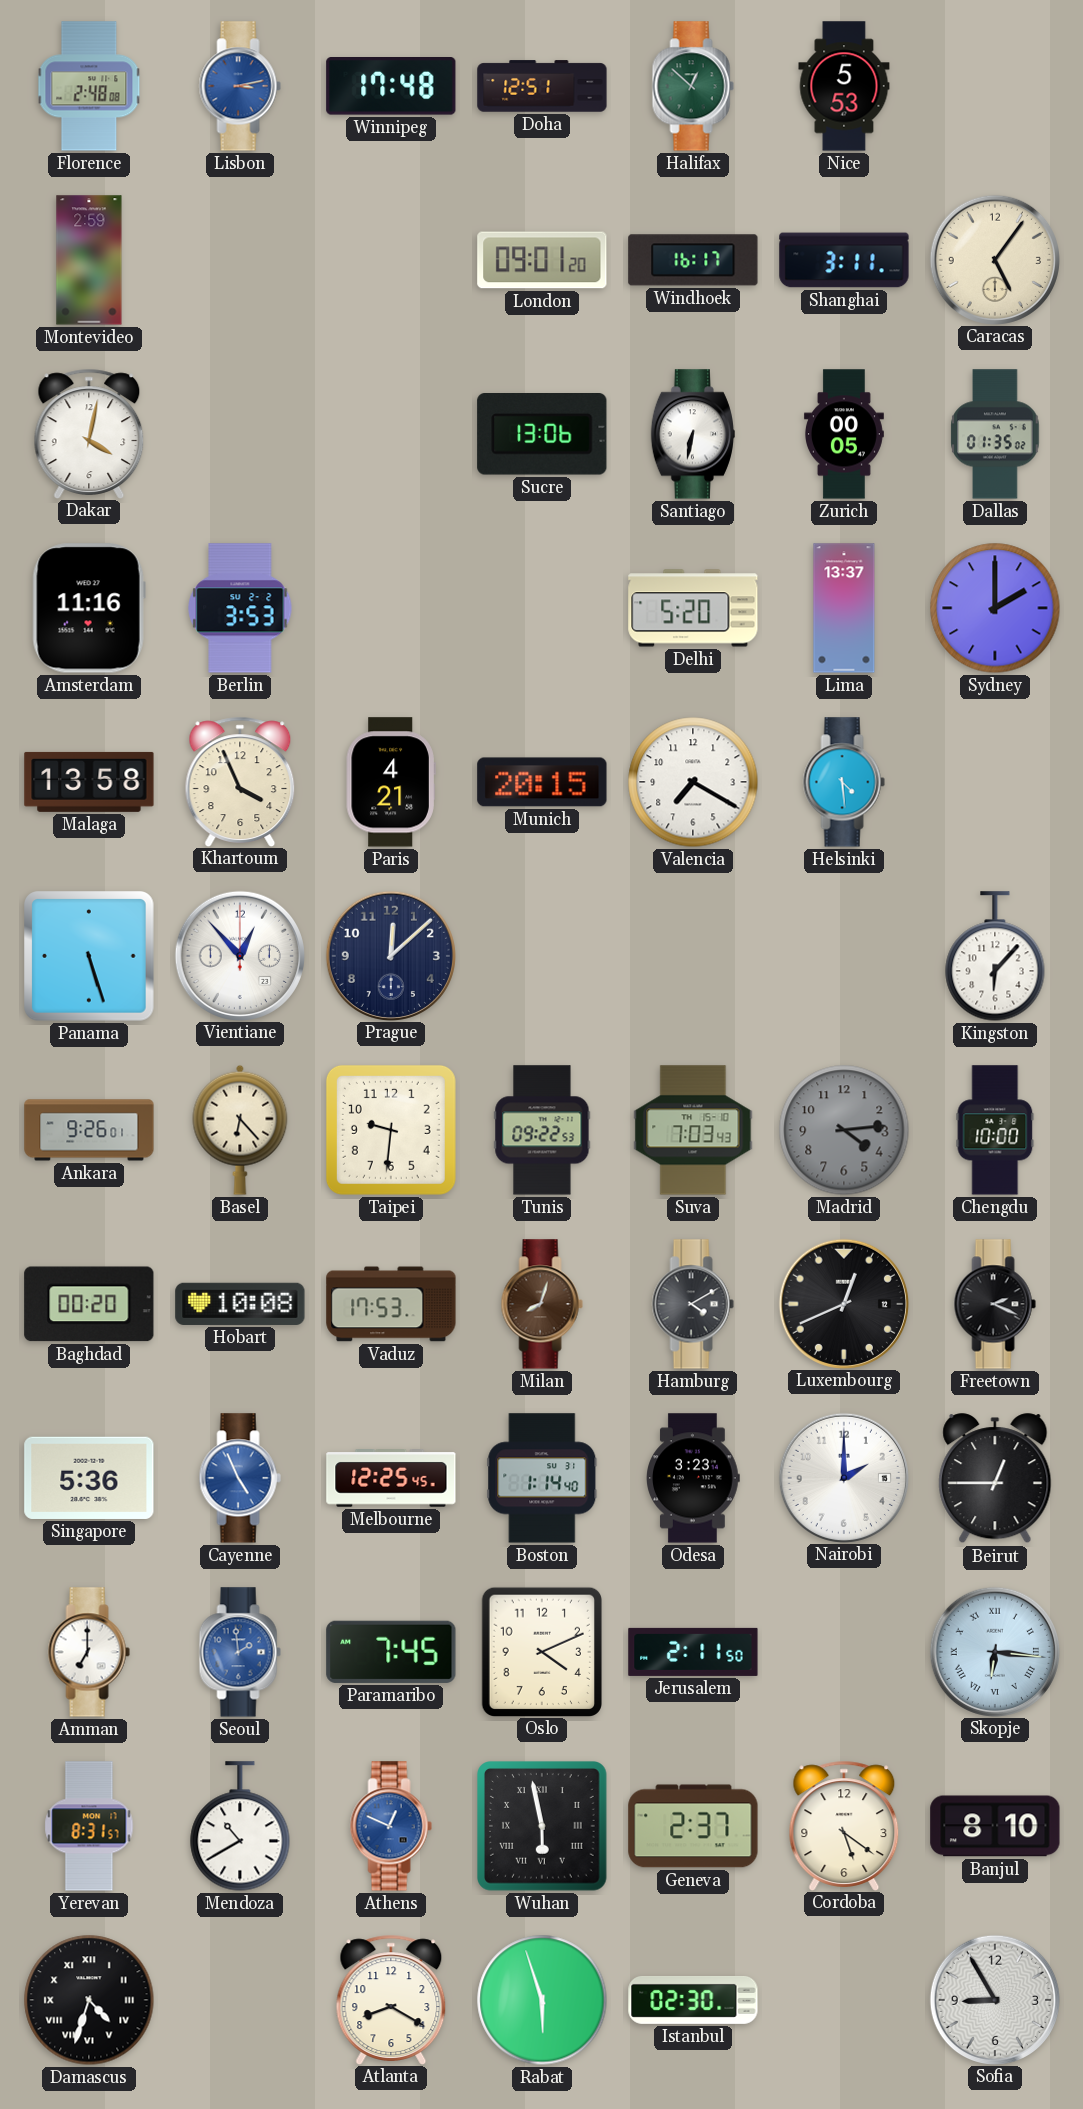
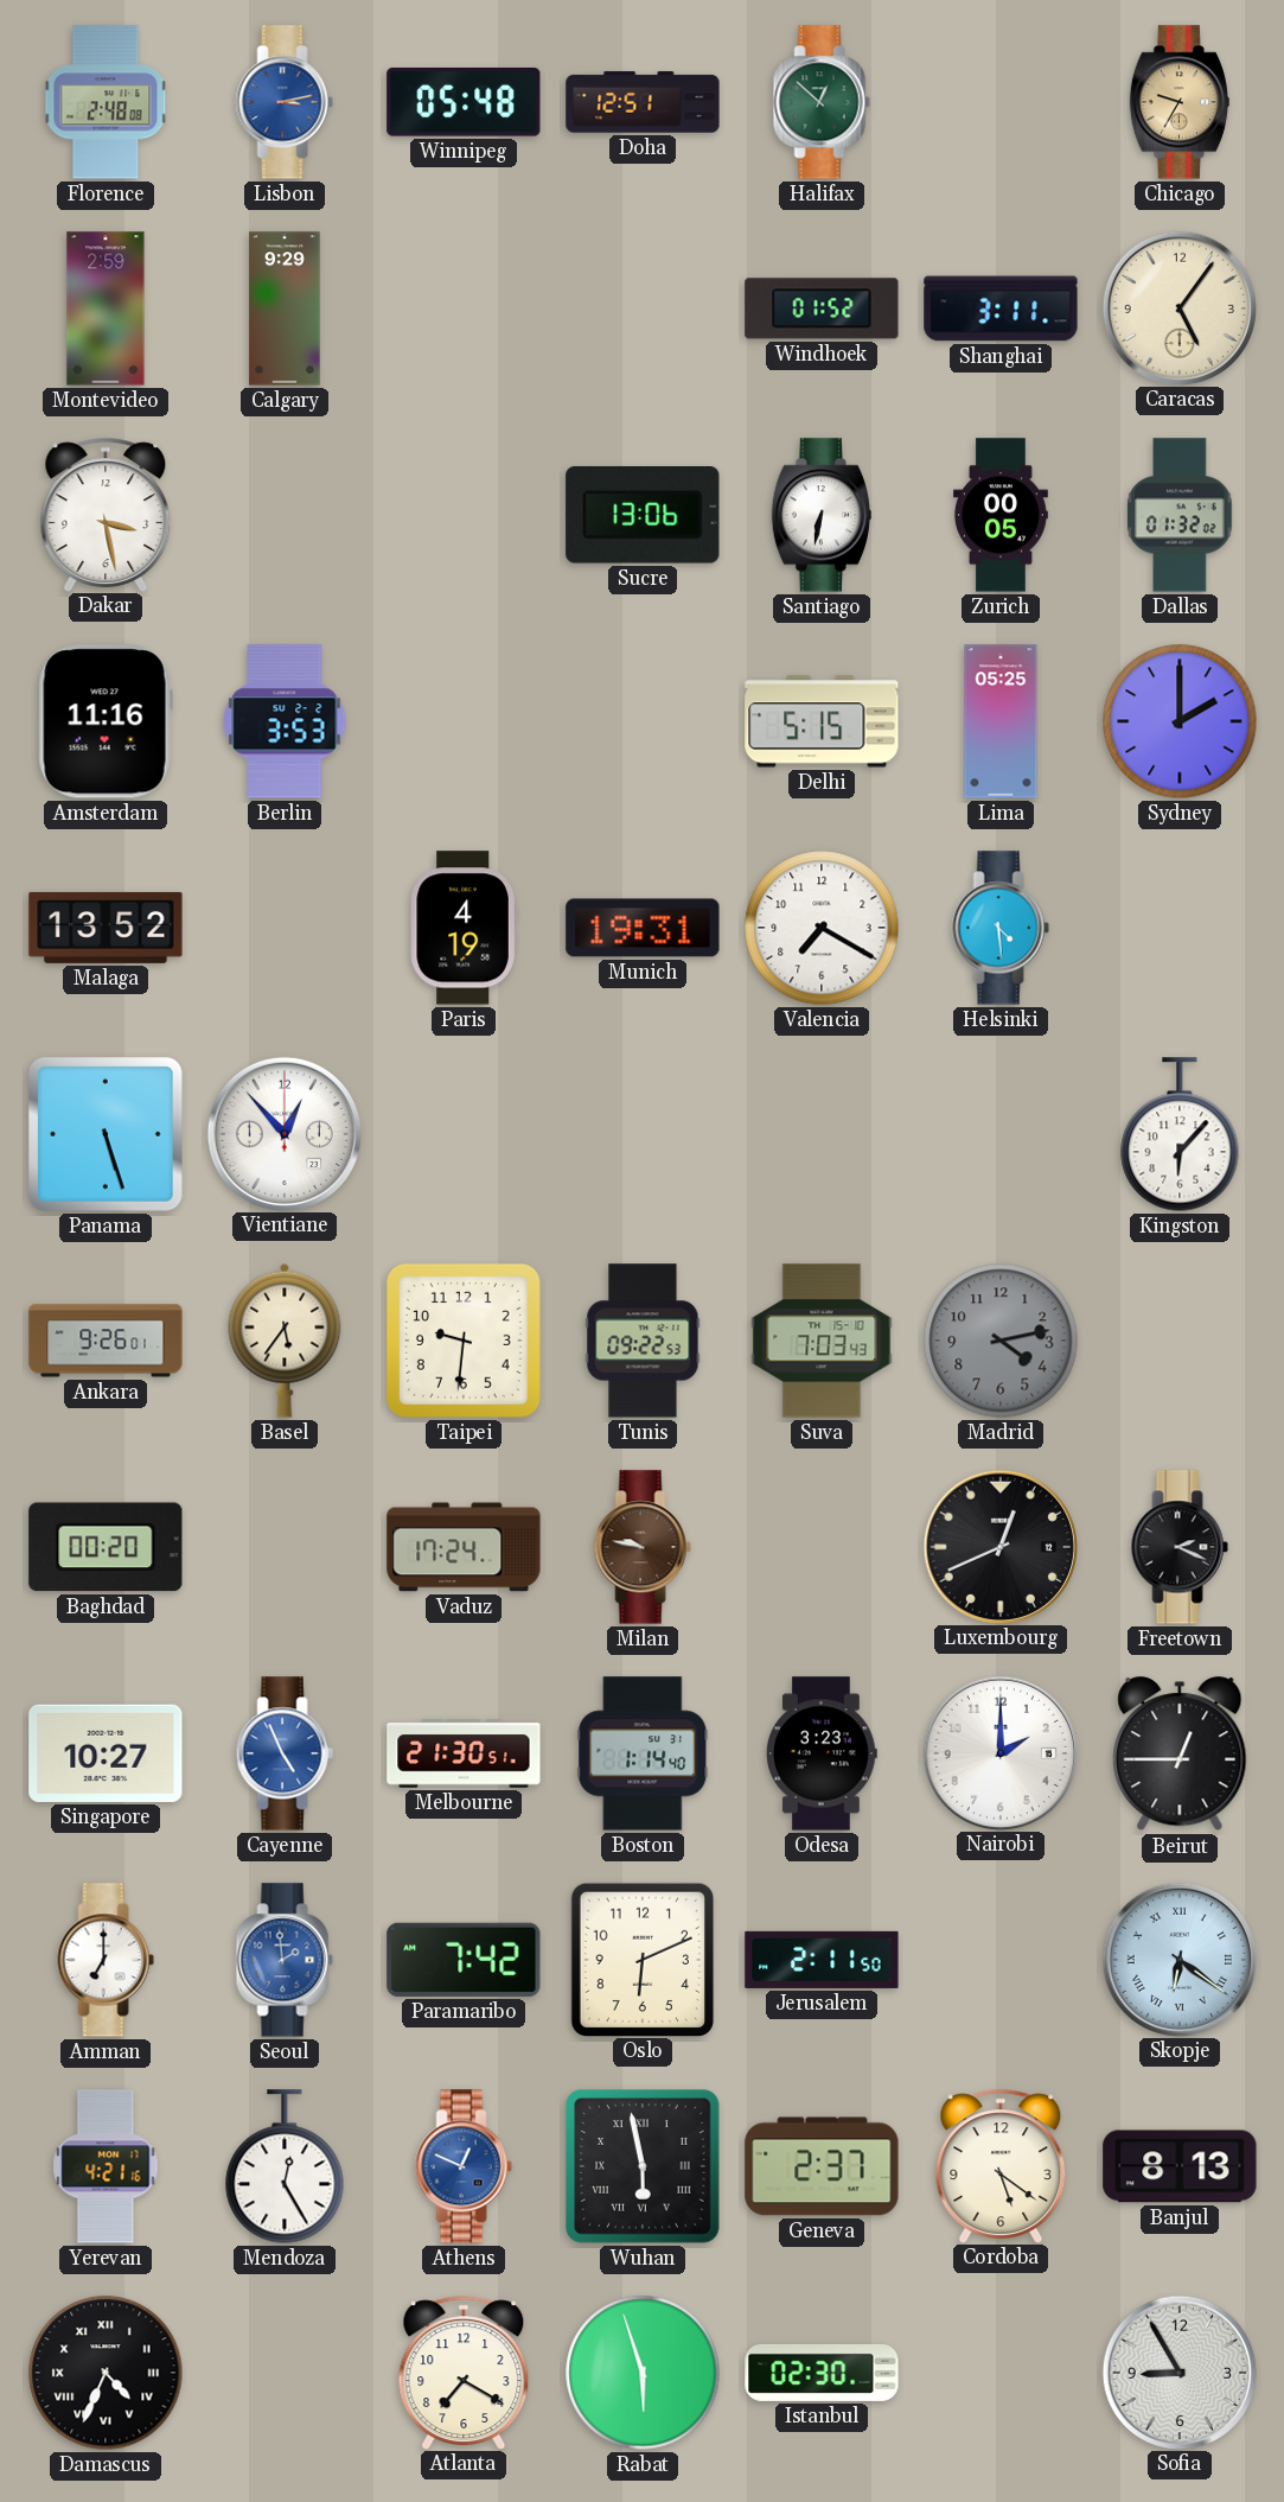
Winnipeg: 17:48 -> 05:48 (464, 103)
Nice: 5:53 -> none (844, 86)
Chicago: none -> 9:35 (1180, 102)
Calgary: none -> 9:29 (285, 308)
London: 09:01 -> none (542, 260)
Windhoek: 16:17 -> 01:52 (822, 308)
Dakar: 4:02 -> 3:28 (106, 514)
Dallas: 01:35 -> 01:32 (1180, 515)
Delhi: 5:20 -> 5:15 (822, 721)
Lima: 13:37 -> 05:25 (1001, 721)
Malaga: 13:58 -> 13:52 (106, 928)
Khartoum: 3:56 -> none (240, 781)
Paris: 4:21 -> 4:19 (464, 928)
Munich: 20:15 -> 19:31 (643, 928)
Prague: 12:08 -> none (390, 955)
Basel: 6:23 -> 5:36 (285, 1341)
Madrid: 4:14 -> 4:13 (1001, 1341)
Chengdu: 10:00 -> none (995, 1130)
Hobart: 10:08 -> none (240, 1304)
Vaduz: 17:53 -> 17:24 (464, 1547)
Milan: 8:03 -> 9:47 (643, 1547)
Hamburg: 4:10 -> none (693, 1304)
Singapore: 5:36 -> 10:27 (106, 1753)
Melbourne: 12:25 -> 21:30 (464, 1753)
Paramaribo: 7:45 -> 7:42 (464, 1960)
Oslo: 4:11 -> 6:11 (641, 1959)
Skopje: 6:16 -> 6:21 (1178, 1959)
Yerevan: 8:31 -> 4:21 (106, 2166)
Mendoza: 10:40 -> 12:25 (285, 2166)
Banjul: 8:10 -> 8:13 (1180, 2166)
Damascus: 4:33 -> 4:34 (106, 2373)
Atlanta: 8:20 -> 7:20 (464, 2372)
